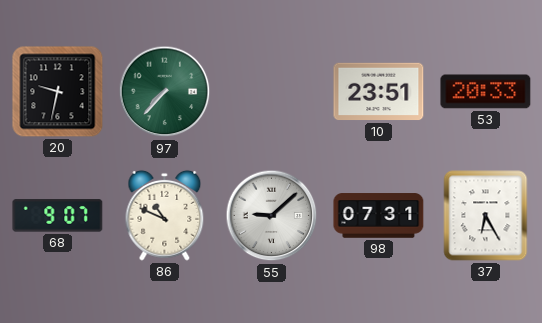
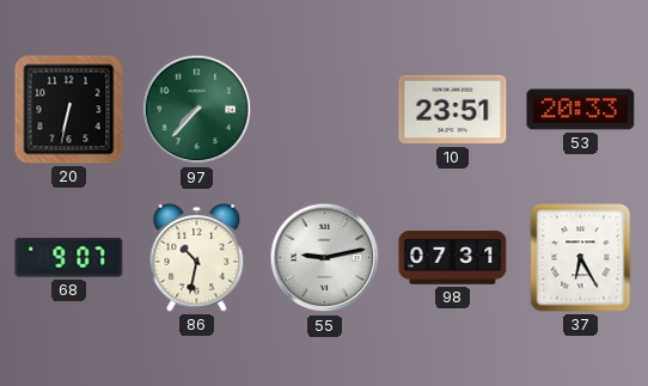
20: 9:32 -> 6:32 (69, 110)
86: 10:49 -> 10:32 (197, 257)
55: 9:08 -> 9:13 (325, 258)
